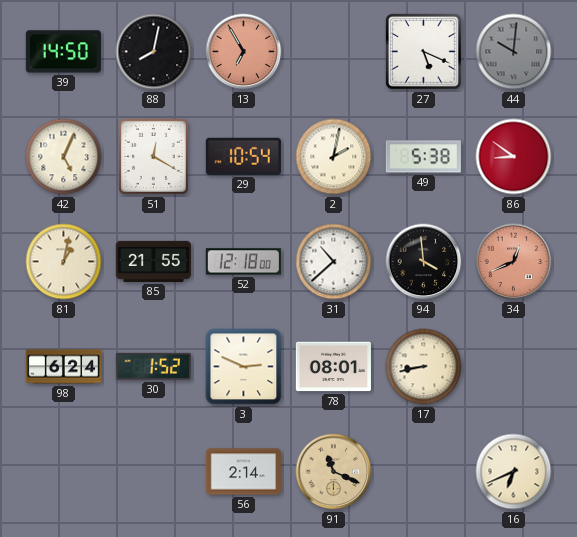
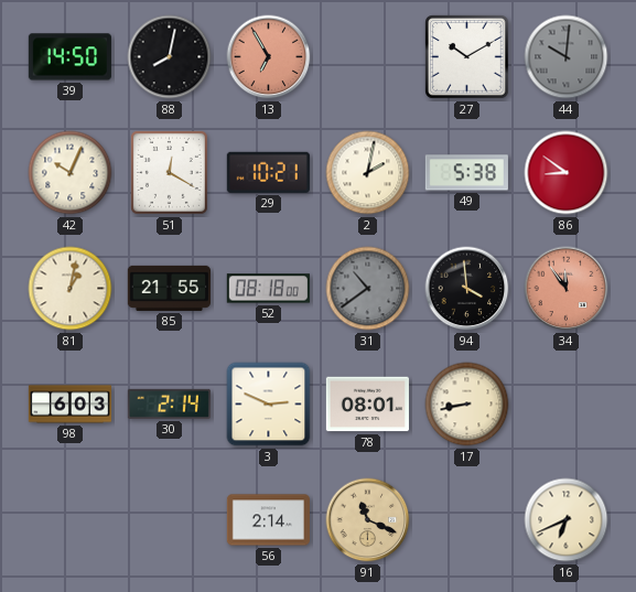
27: 5:19 -> 10:10 (467, 57)
42: 5:04 -> 10:04 (71, 173)
29: 10:54 -> 10:21 (268, 172)
52: 12:18 -> 08:18 (268, 289)
31: 10:38 -> 10:39 (368, 289)
31 dial: white -> grey (368, 289)
34: 12:41 -> 11:54 (567, 289)
98: 6:24 -> 6:03 (69, 405)
30: 1:52 -> 2:14 (169, 403)
